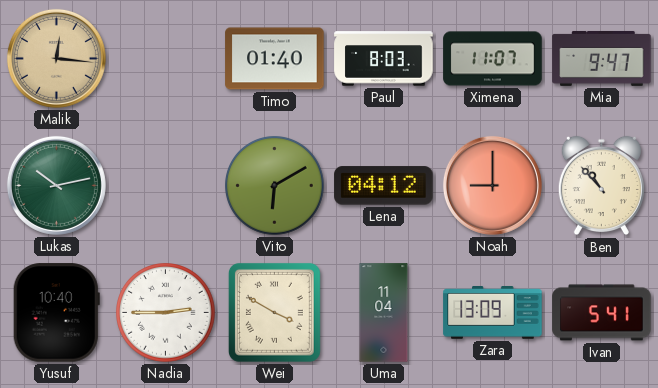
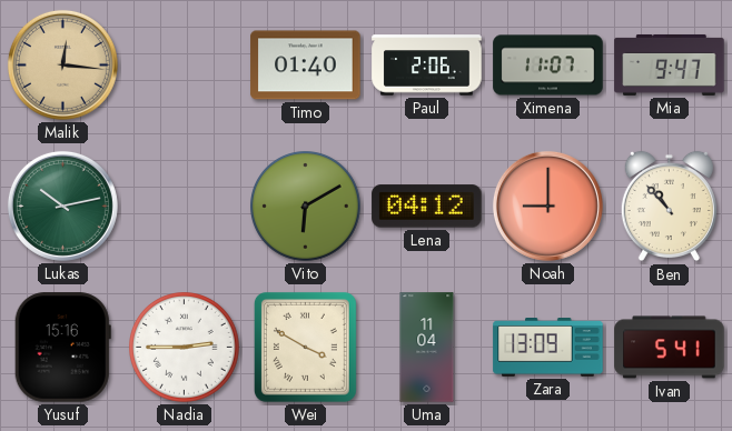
Paul: 8:03 -> 2:06 (427, 66)
Yusuf: 10:40 -> 15:16 (62, 348)
